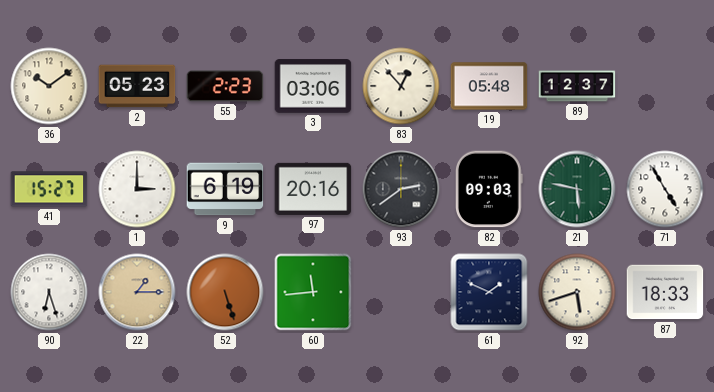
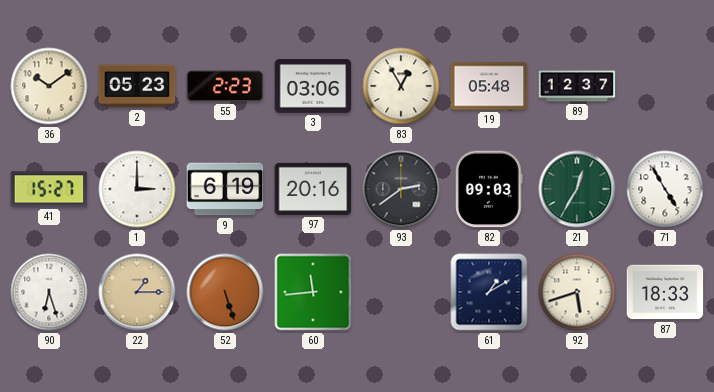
83: 12:53 -> 12:55 (401, 86)
21: 5:47 -> 12:35 (577, 189)
61: 1:49 -> 1:10 (489, 292)
